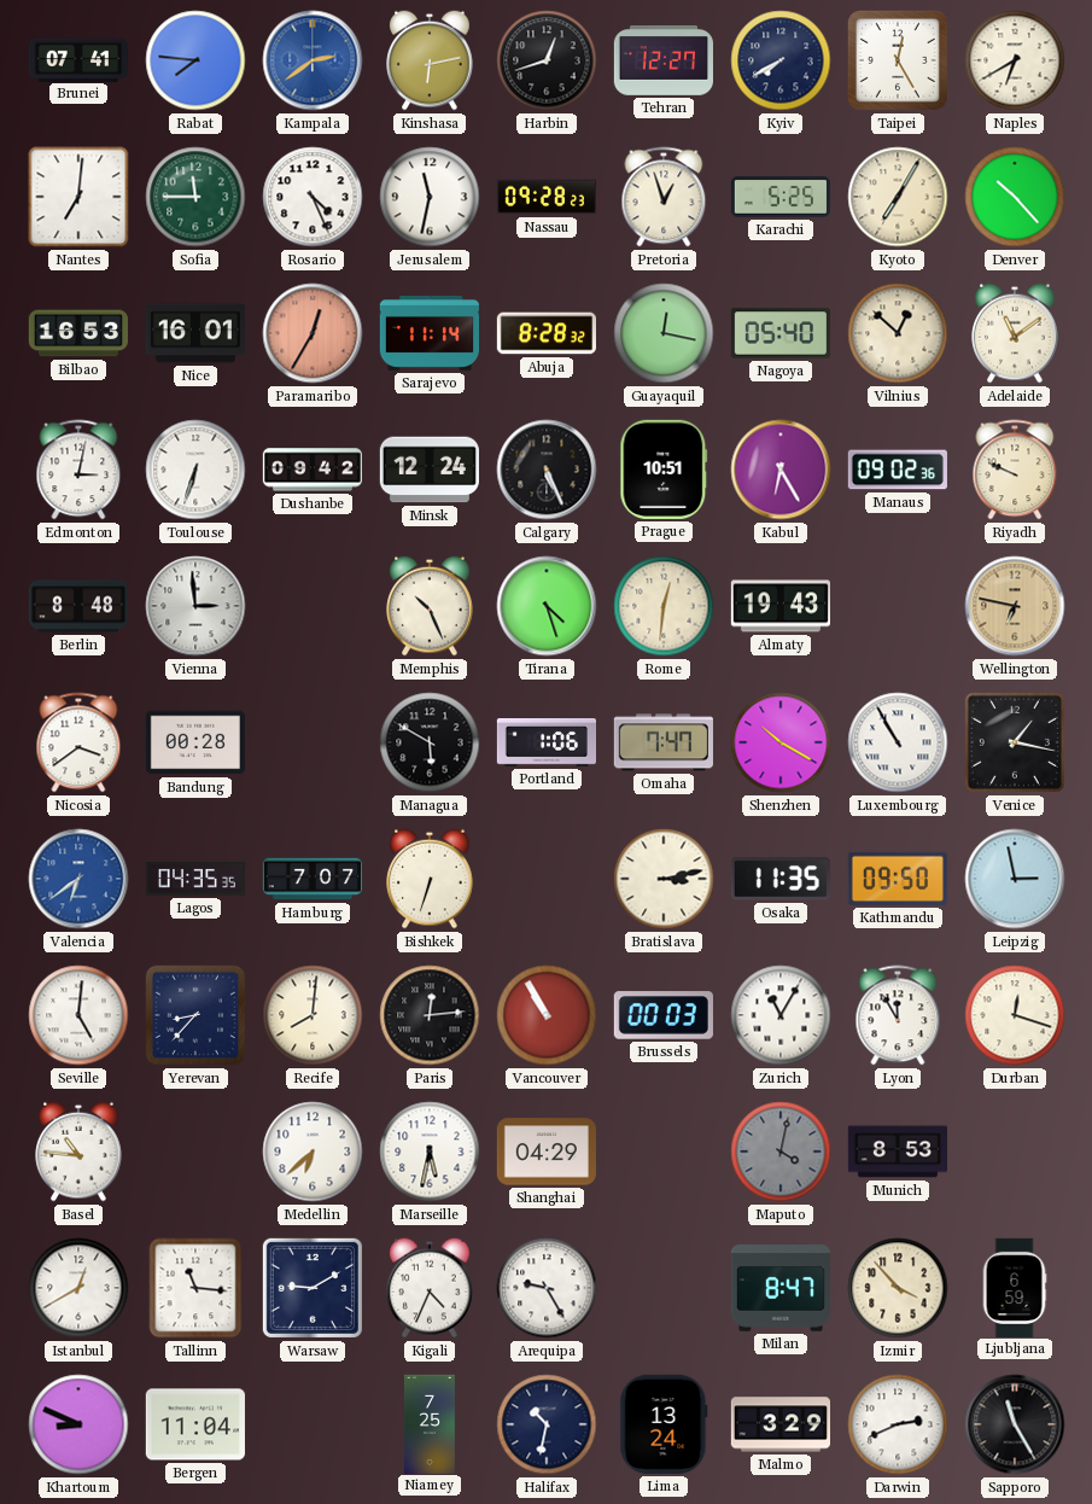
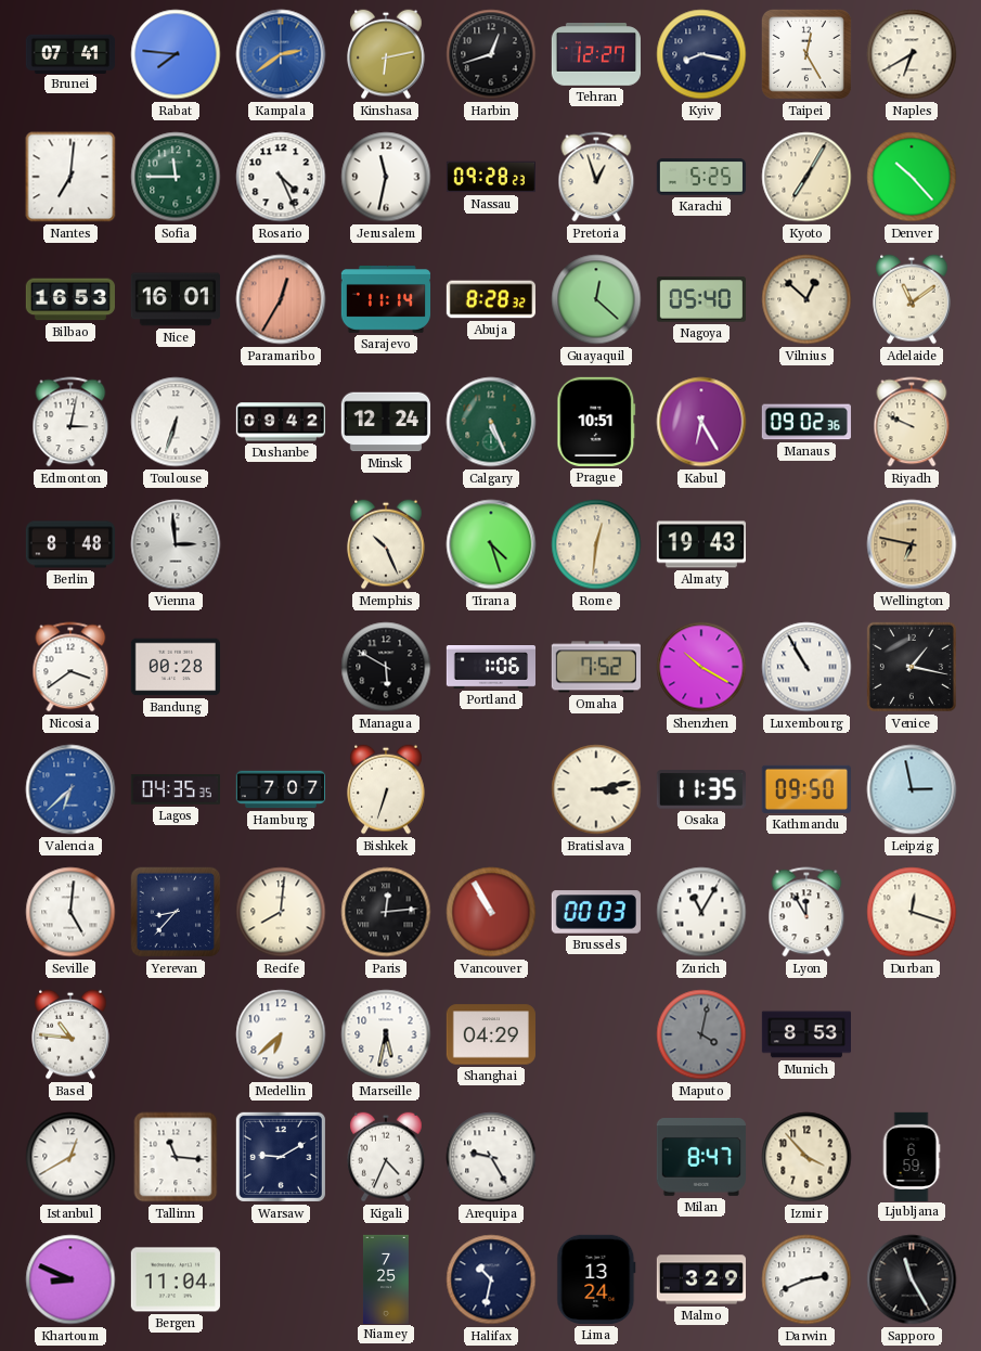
Kyiv: 7:40 -> 8:17 (701, 54)
Guayaquil: 12:17 -> 12:22 (596, 299)
Calgary dial: black -> green (491, 422)
Omaha: 7:47 -> 7:52 (596, 667)
Valencia: 6:39 -> 6:38 (70, 789)
